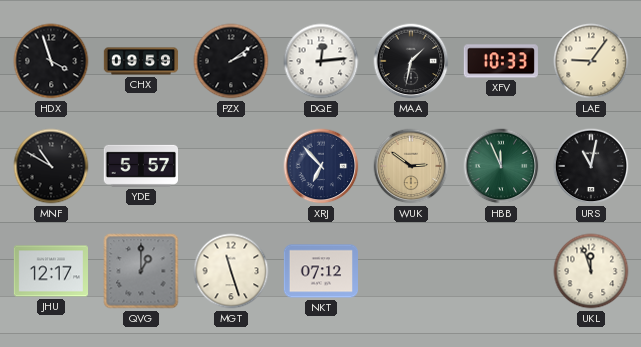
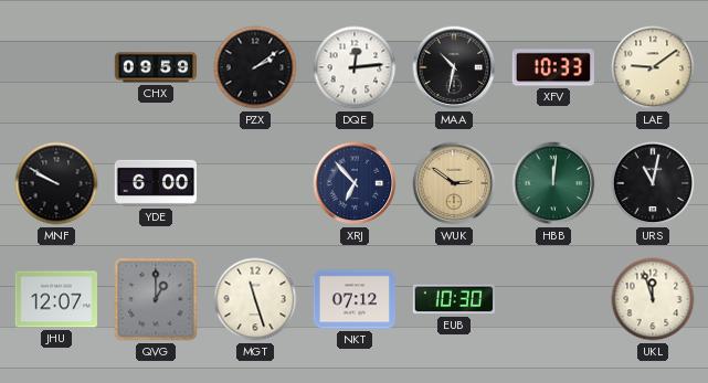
HDX: 3:57 -> none (51, 61)
MAA: 1:32 -> 10:32 (454, 67)
LAE: 9:06 -> 9:09 (653, 67)
MNF: 10:50 -> 9:50 (56, 183)
YDE: 5:57 -> 6:00 (155, 183)
HBB: 11:56 -> 12:01 (553, 183)
JHU: 12:17 -> 12:07 (55, 299)
EUB: none -> 10:30 (454, 299)
